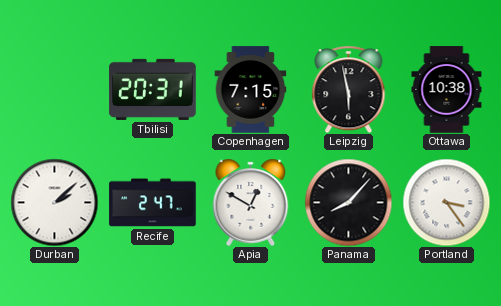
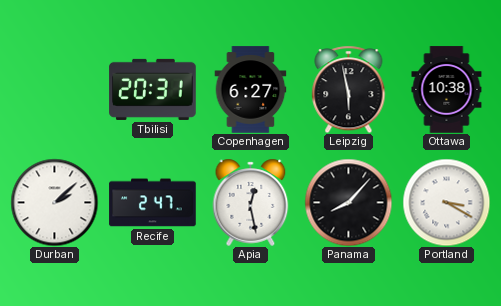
Copenhagen: 7:15 -> 6:27 (251, 90)
Apia: 12:50 -> 12:28 (251, 202)
Portland: 3:24 -> 3:20 (446, 202)
